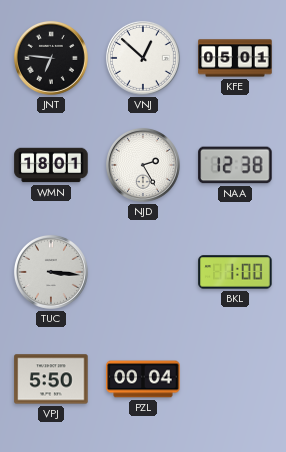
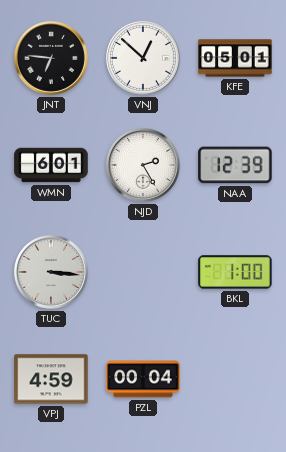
WMN: 18:01 -> 6:01 (51, 165)
NAA: 12:38 -> 12:39 (235, 165)
VPJ: 5:50 -> 4:59 (51, 379)
